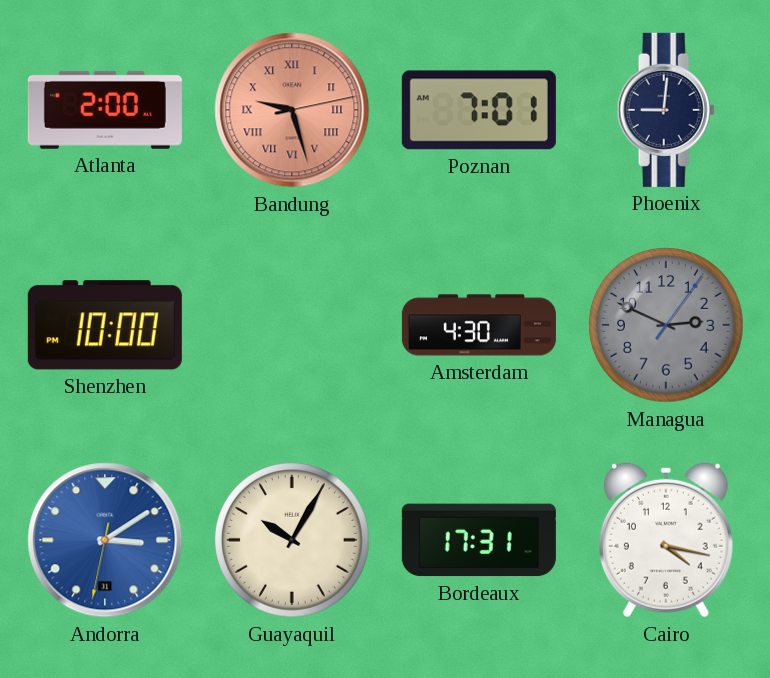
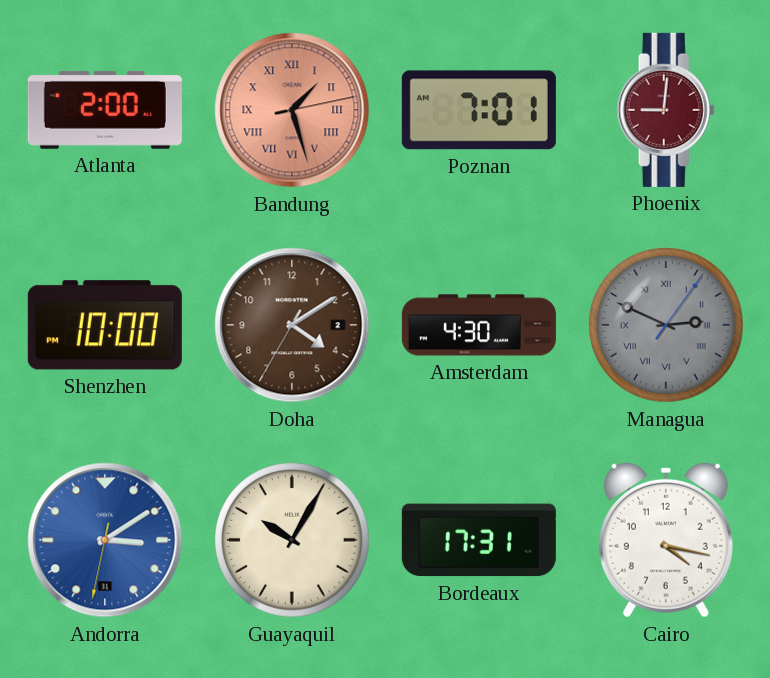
Bandung: 9:27 -> 1:27 (292, 110)
Phoenix dial: navy -> burgundy (666, 110)
Doha: none -> 4:09 (292, 325)
Managua numerals: Arabic -> Roman (667, 326)
